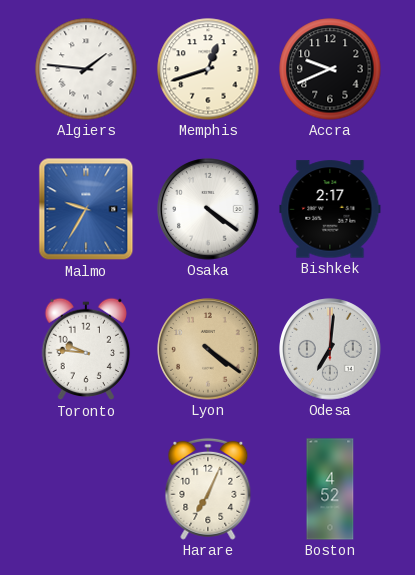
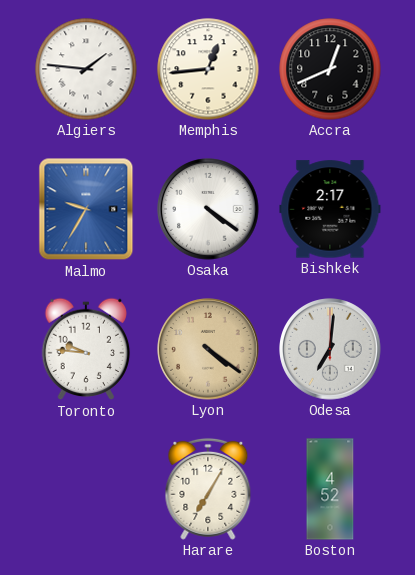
Memphis: 12:42 -> 12:44 (208, 69)
Accra: 9:41 -> 12:41 (330, 69)
Harare: 7:04 -> 7:05 (208, 489)
